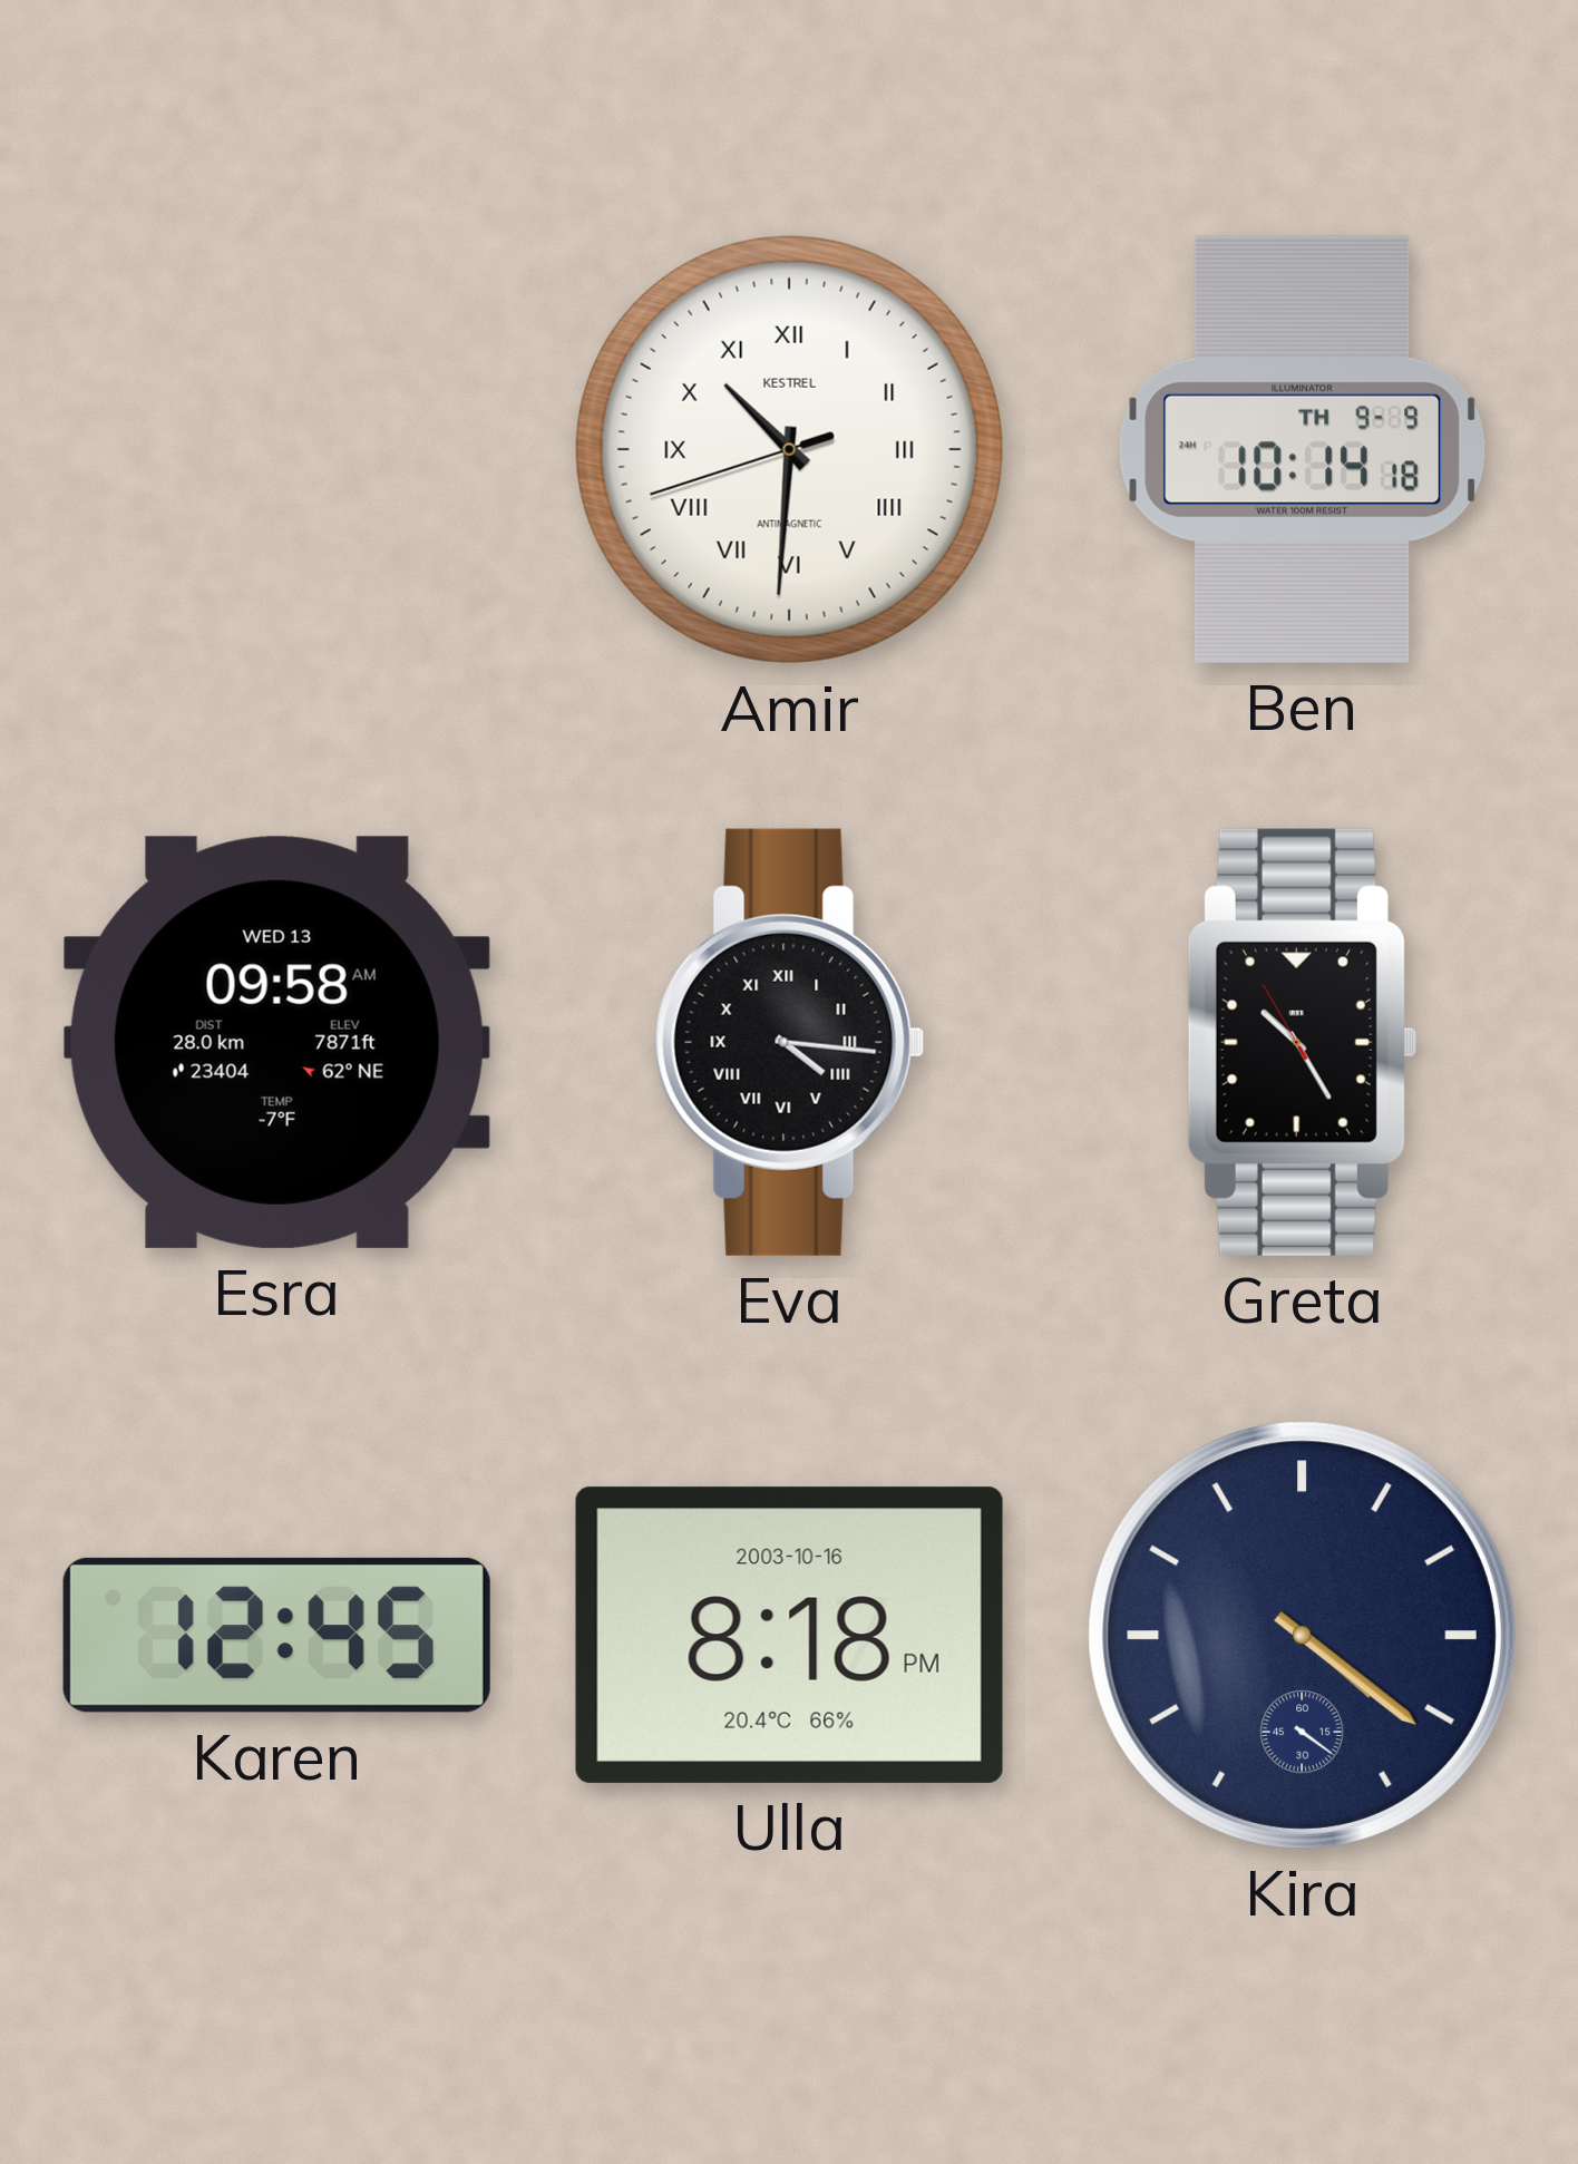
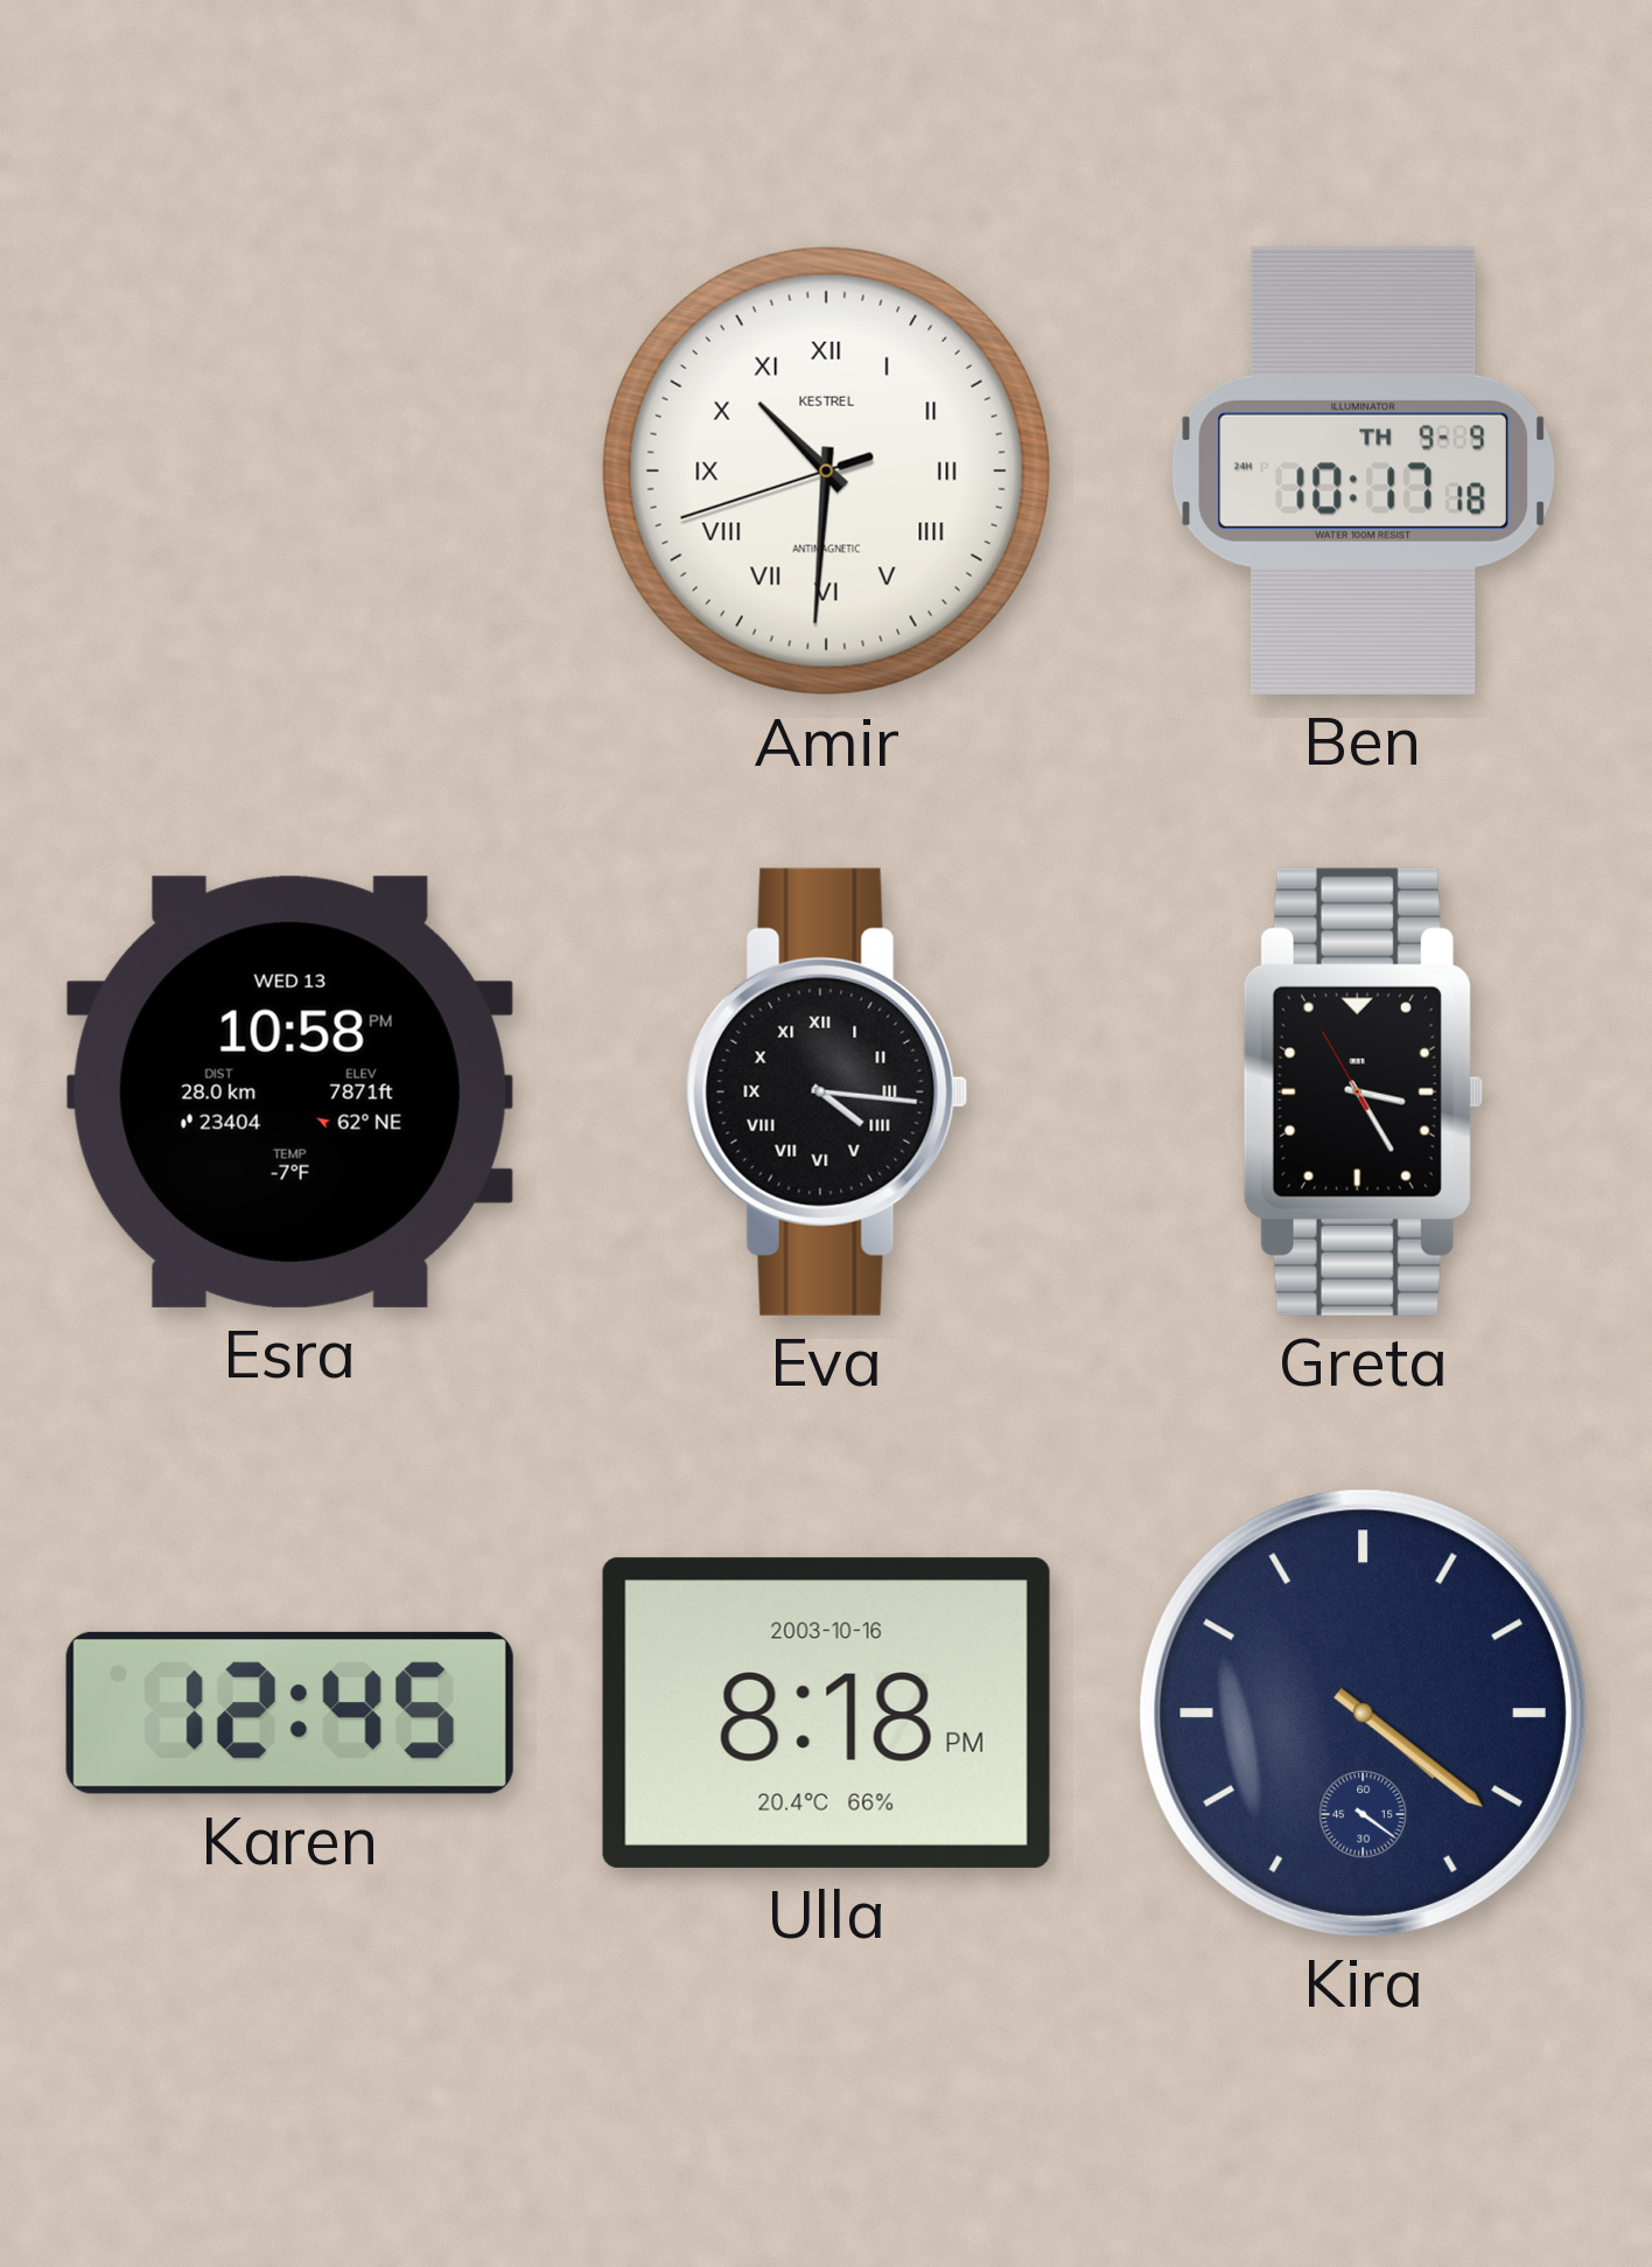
Ben: 10:14 -> 10:17 (1363, 470)
Esra: 09:58 -> 10:58 (289, 1091)
Greta: 10:24 -> 3:24 (1363, 1091)
